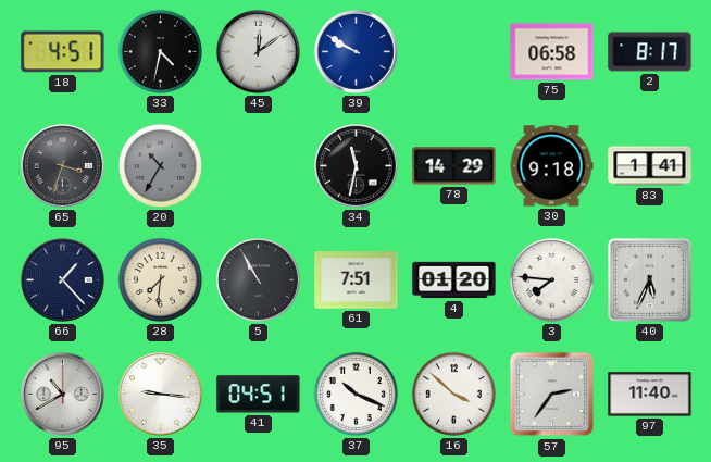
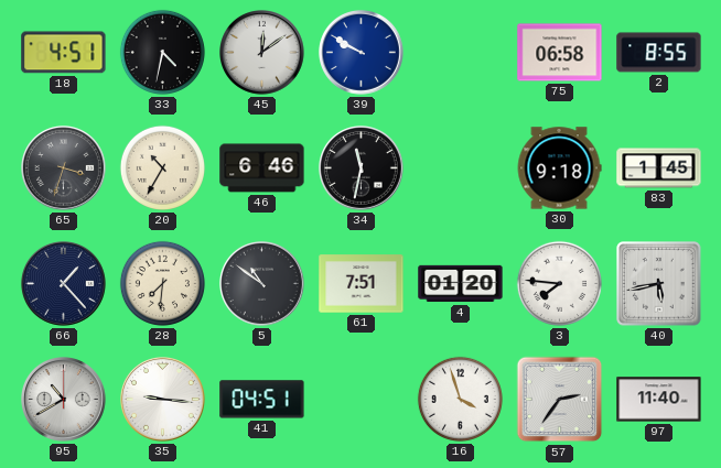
2: 8:17 -> 8:55 (659, 53)
20 dial: grey -> cream (162, 167)
46: none -> 6:46 (262, 168)
78: 14:29 -> none (454, 166)
83: 1:41 -> 1:45 (659, 168)
5: 10:55 -> 10:51 (262, 284)
40: 5:34 -> 5:43 (659, 284)
37: 10:19 -> none (355, 394)
16: 3:52 -> 3:57 (460, 399)
